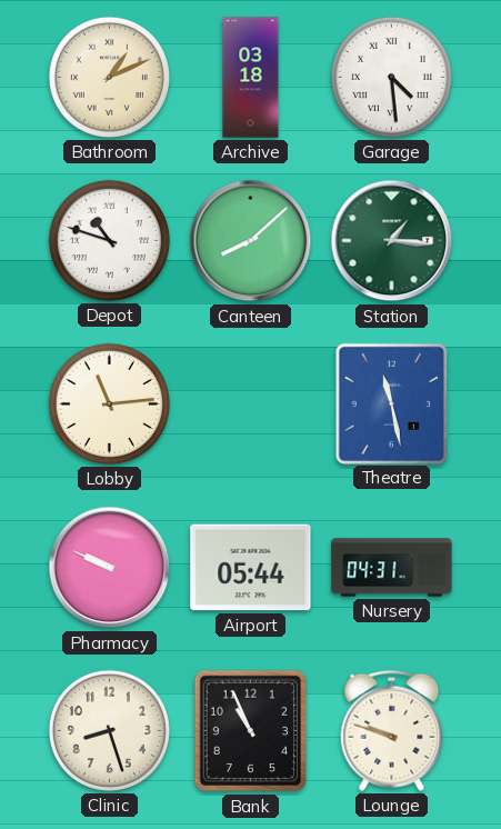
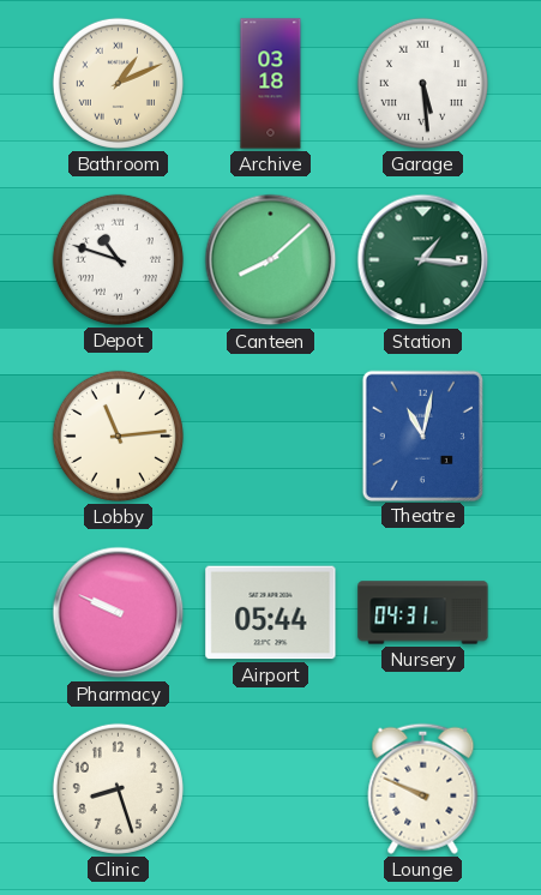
Garage: 4:29 -> 5:29 (422, 83)
Theatre: 11:28 -> 11:02 (422, 436)
Bank: 10:56 -> none (250, 731)
Lounge: 9:48 -> 9:49 (423, 788)
